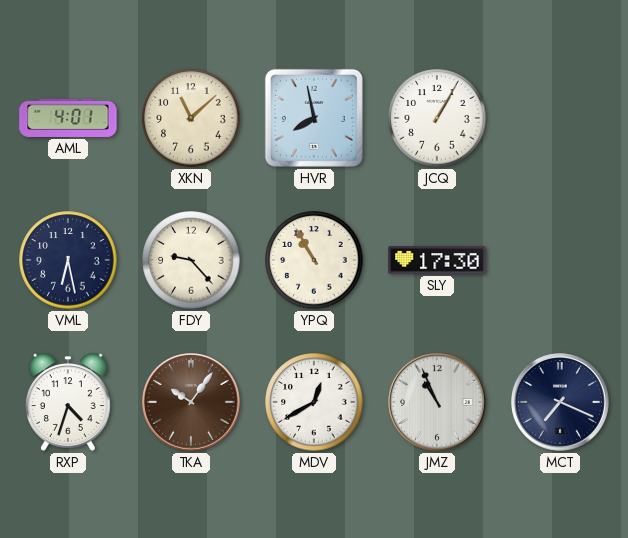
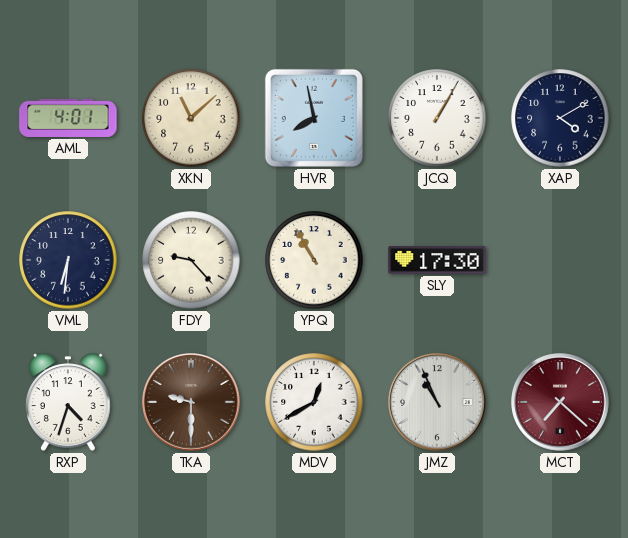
XAP: none -> 4:10 (560, 118)
VML: 6:28 -> 6:31 (68, 260)
TKA: 10:06 -> 9:30 (191, 402)
MCT: 7:19 -> 7:22 (560, 402)
MCT dial: navy -> burgundy (560, 402)
